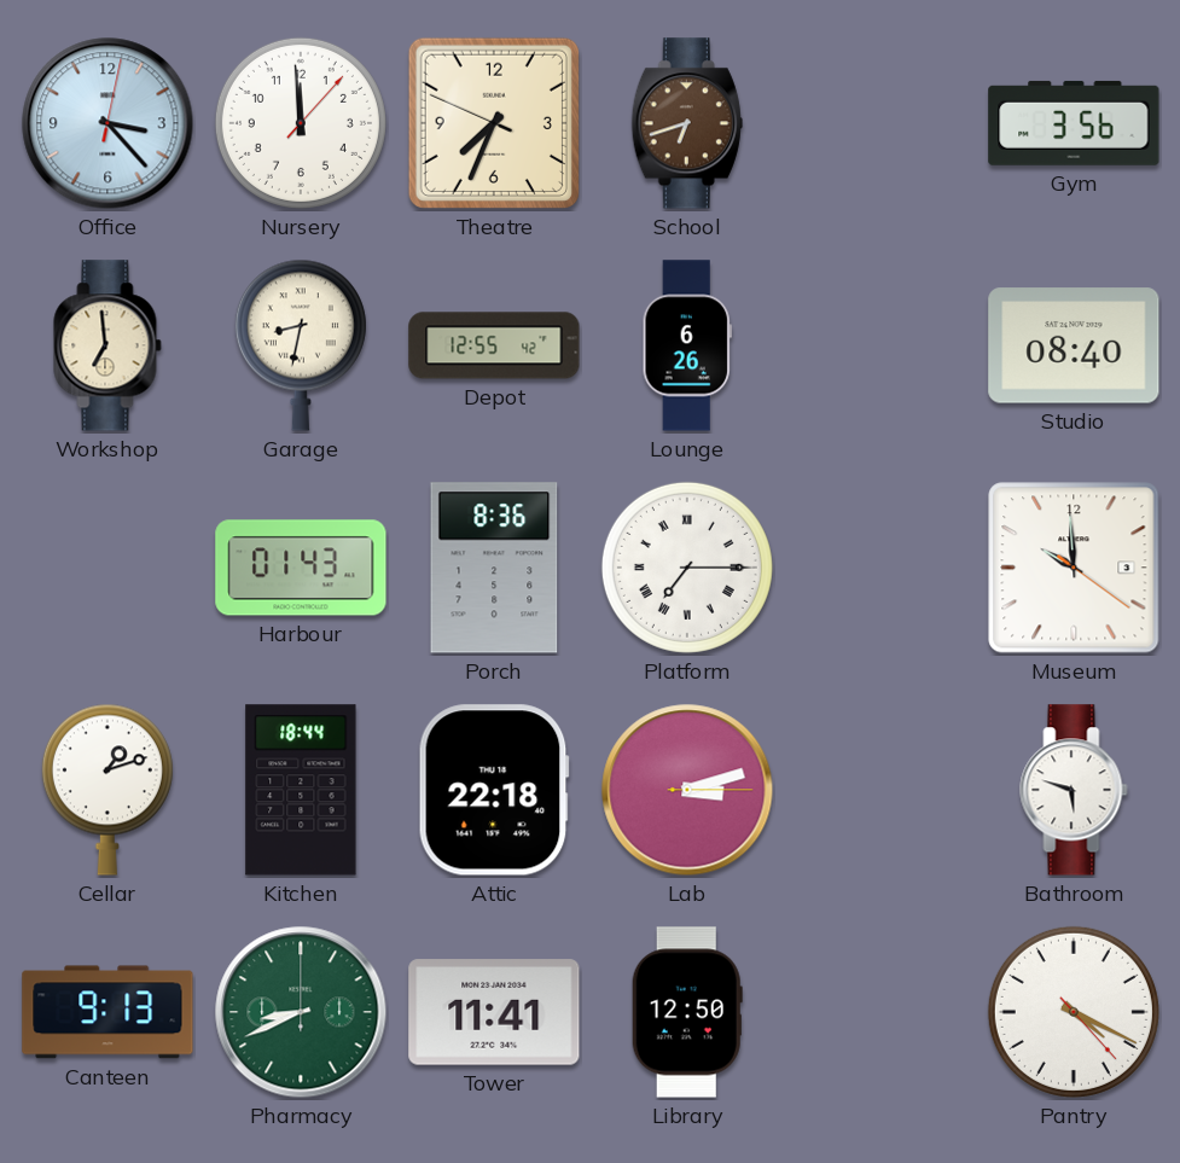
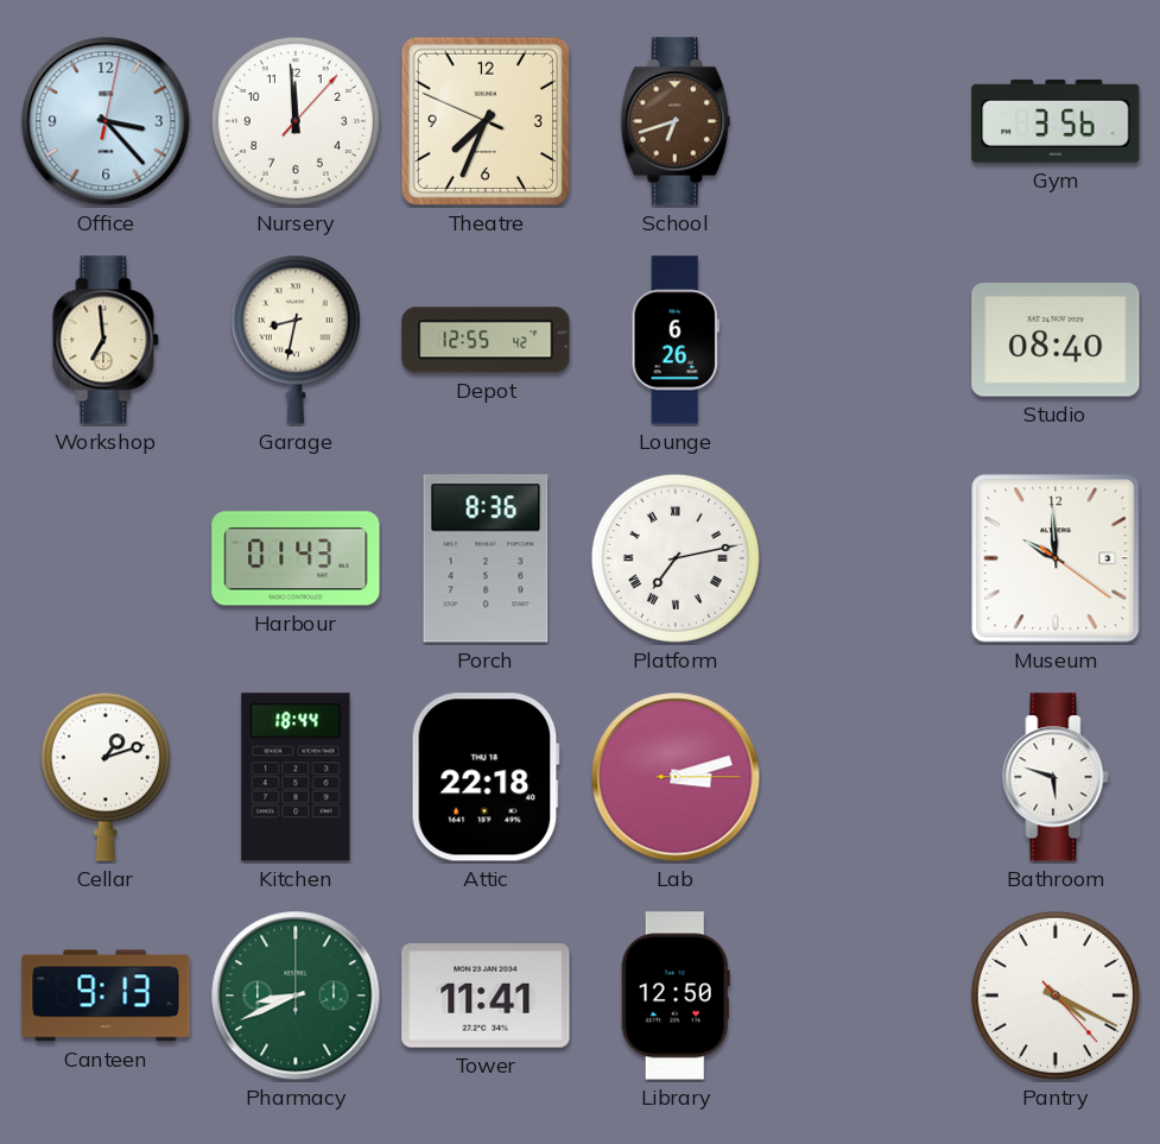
Platform: 7:15 -> 7:13 (676, 558)
